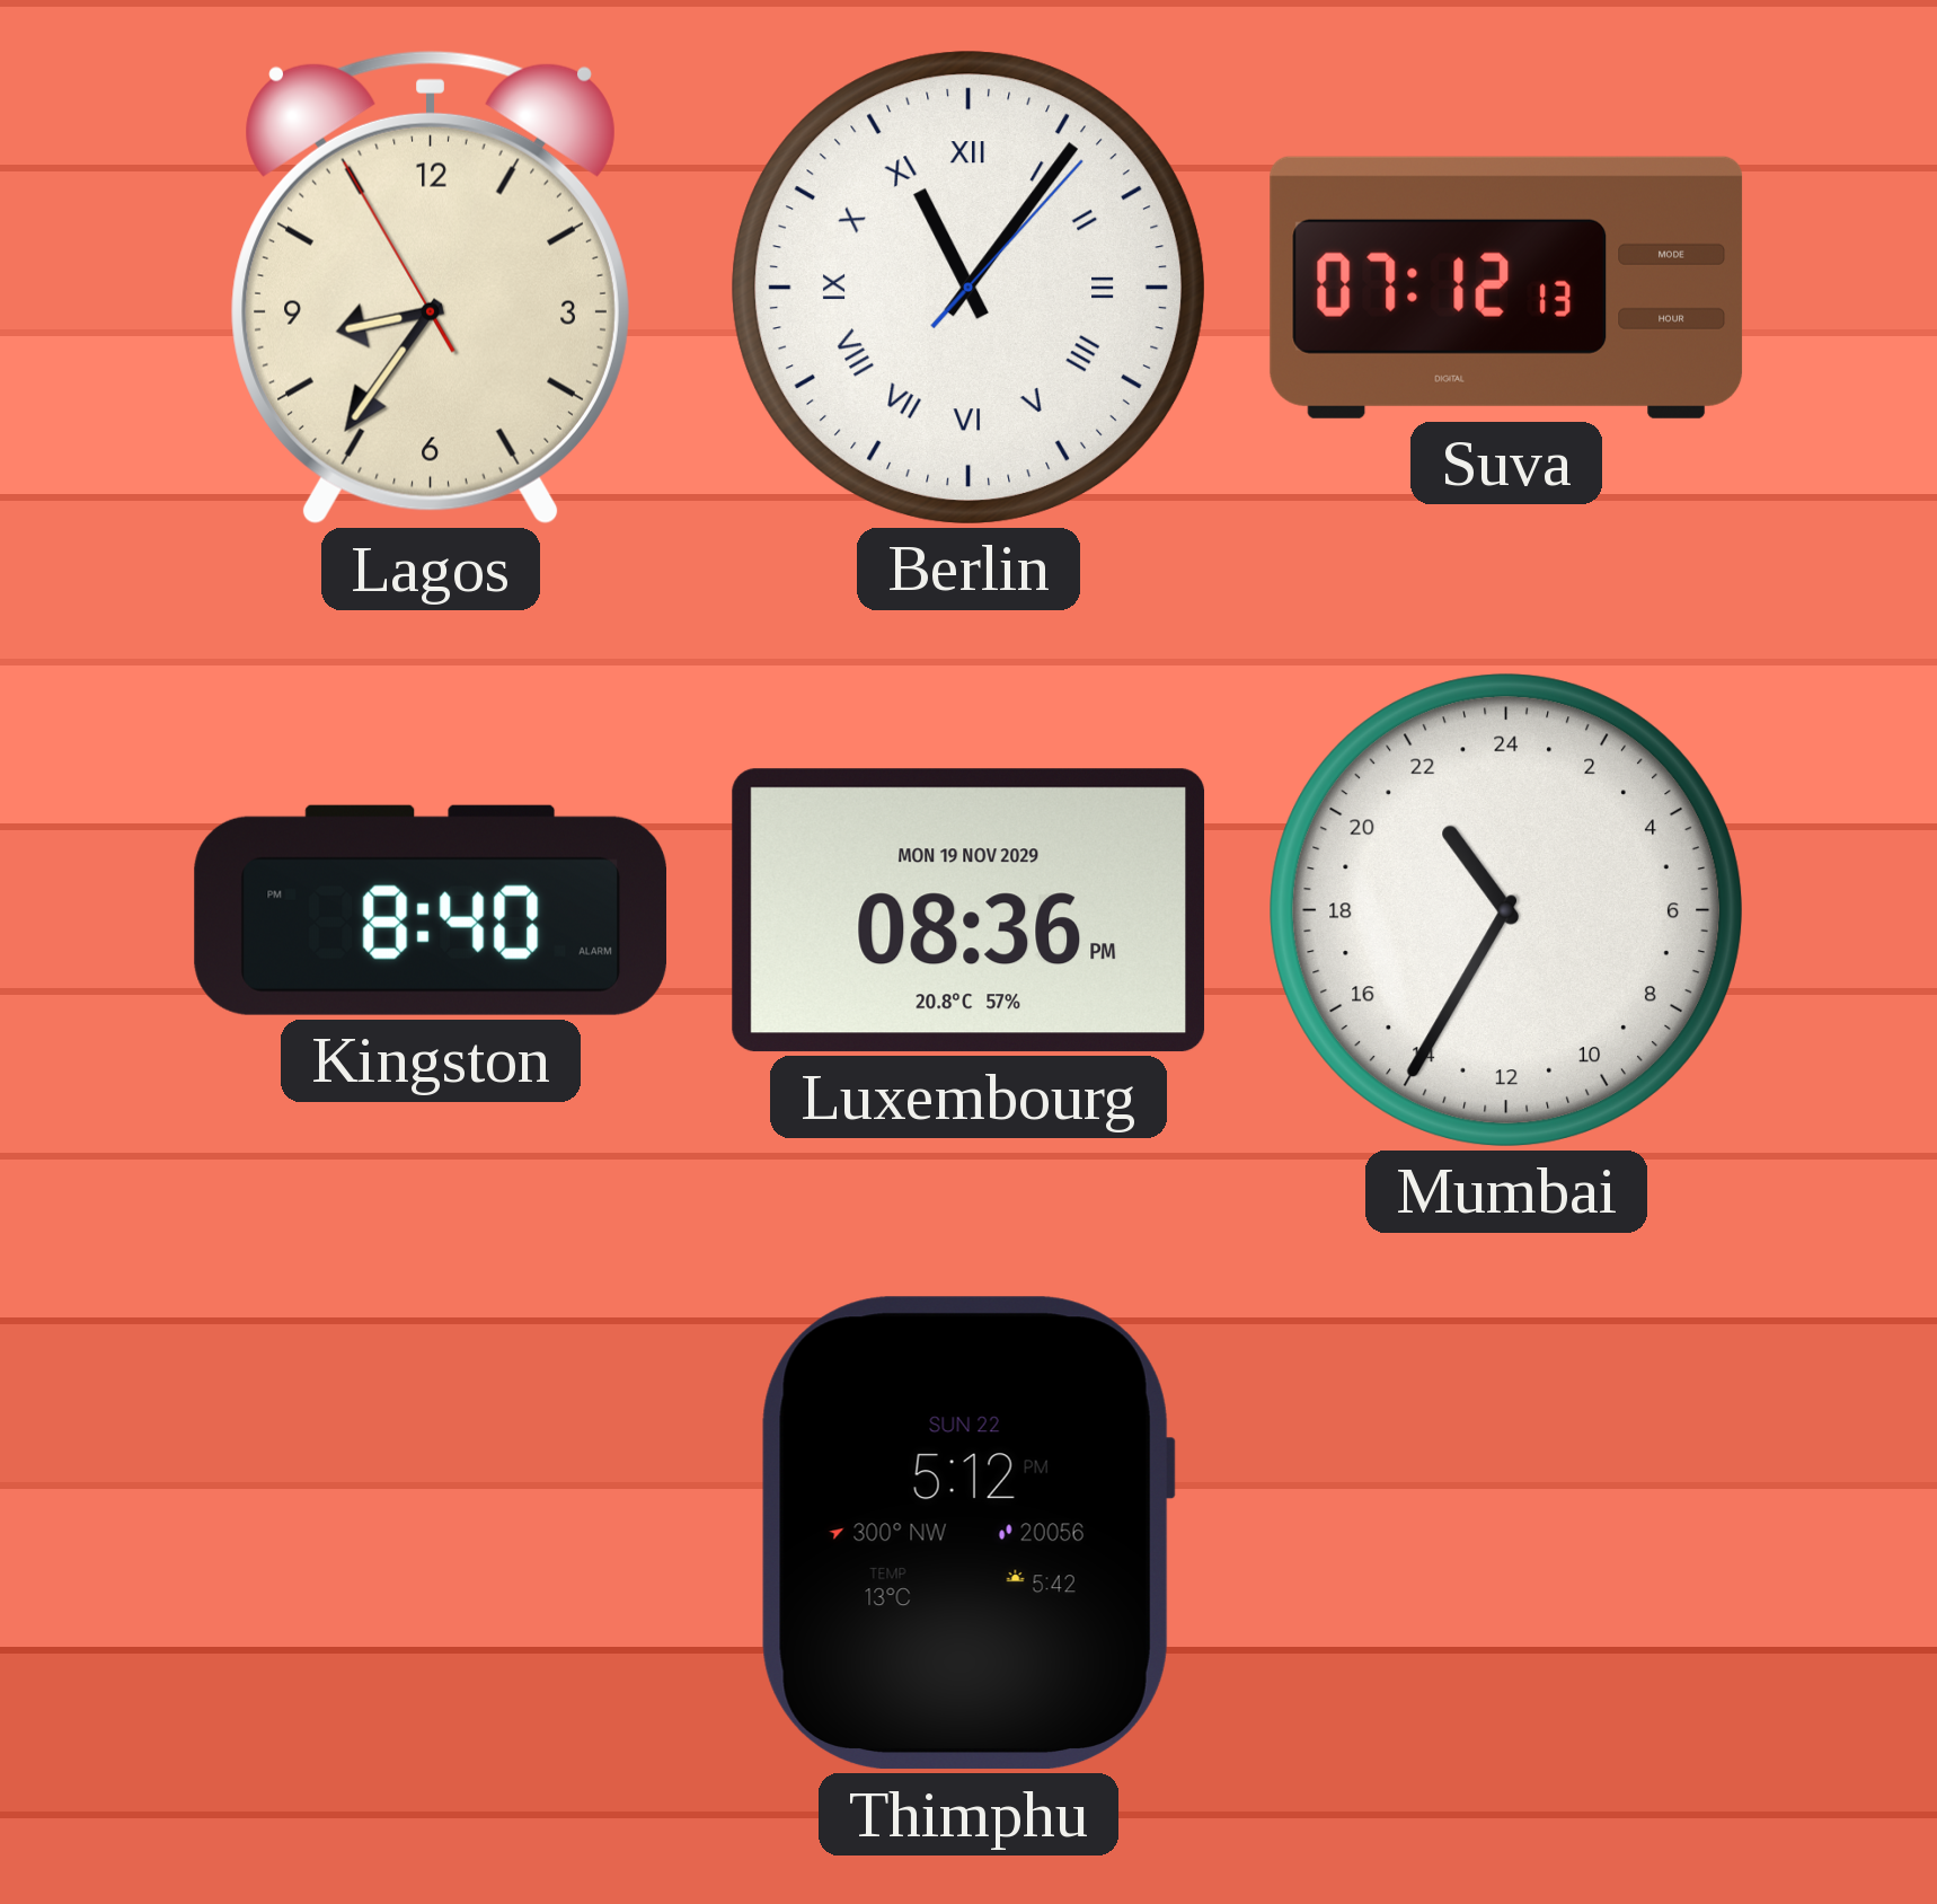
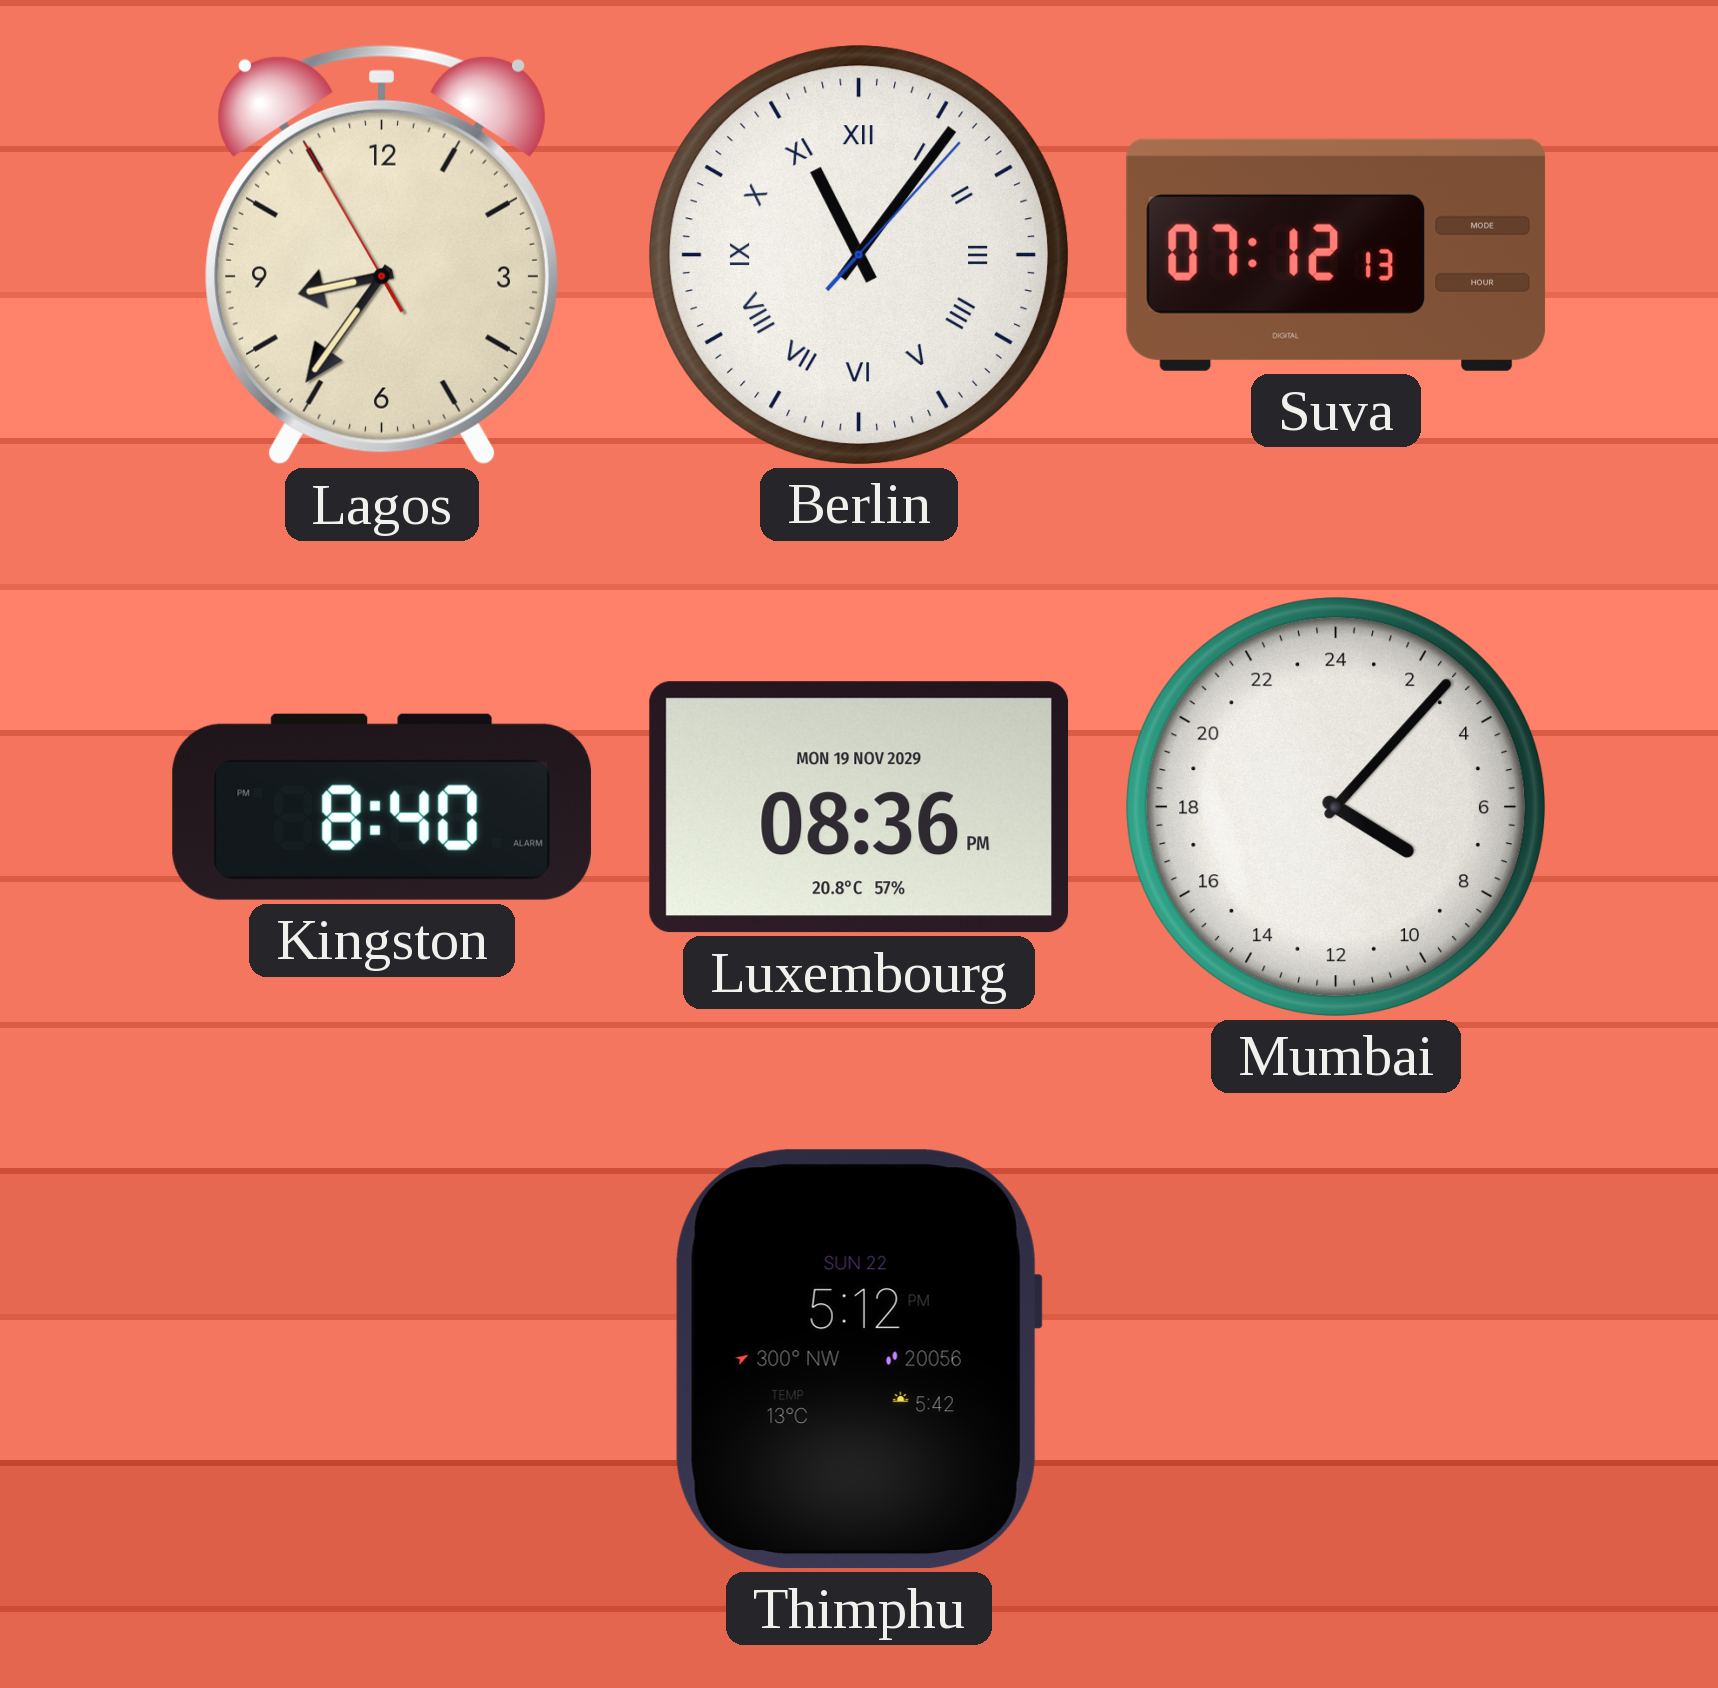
Mumbai: 21:35 -> 8:07 (1336, 807)
